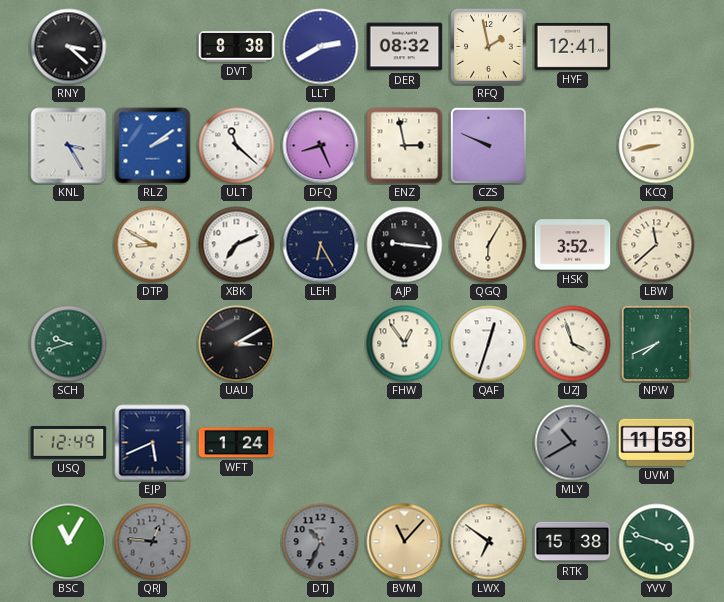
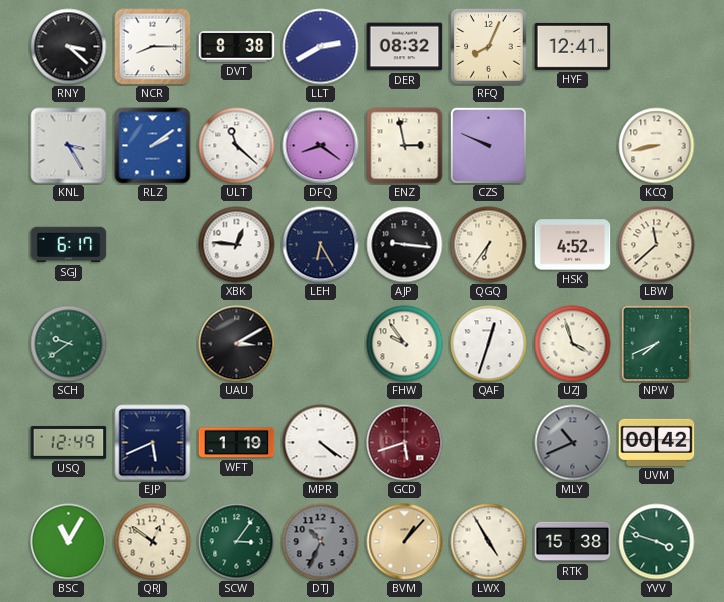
NCR: none -> 8:15 (153, 47)
RFQ: 1:58 -> 8:04 (489, 47)
DFQ: 8:26 -> 8:21 (321, 146)
SGJ: none -> 6:17 (69, 245)
DTP: 8:50 -> none (153, 245)
XBK: 7:11 -> 12:46 (237, 245)
QGQ: 6:05 -> 6:36 (489, 245)
HSK: 3:52 -> 4:52 (573, 245)
SCH: 9:42 -> 9:39 (69, 344)
FHW: 12:54 -> 9:54 (405, 344)
WFT: 1:24 -> 1:19 (237, 443)
MPR: none -> 4:21 (321, 443)
GCD: none -> 5:42 (405, 443)
MLY: 10:40 -> 10:41 (573, 443)
UVM: 11:58 -> 00:42 (657, 442)
QRJ: 12:46 -> 12:51 (153, 542)
QRJ dial: grey -> cream (153, 542)
SCW: none -> 3:06 (237, 542)
BVM: 11:07 -> 1:07 (405, 542)
LWX: 6:51 -> 4:55 (489, 542)
